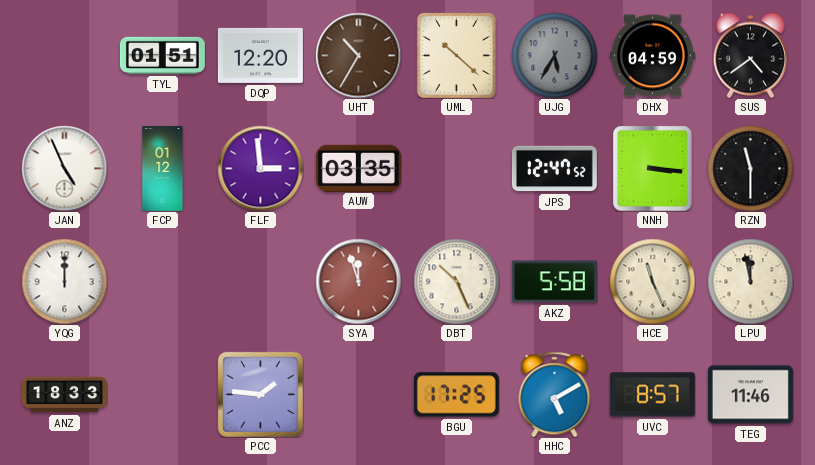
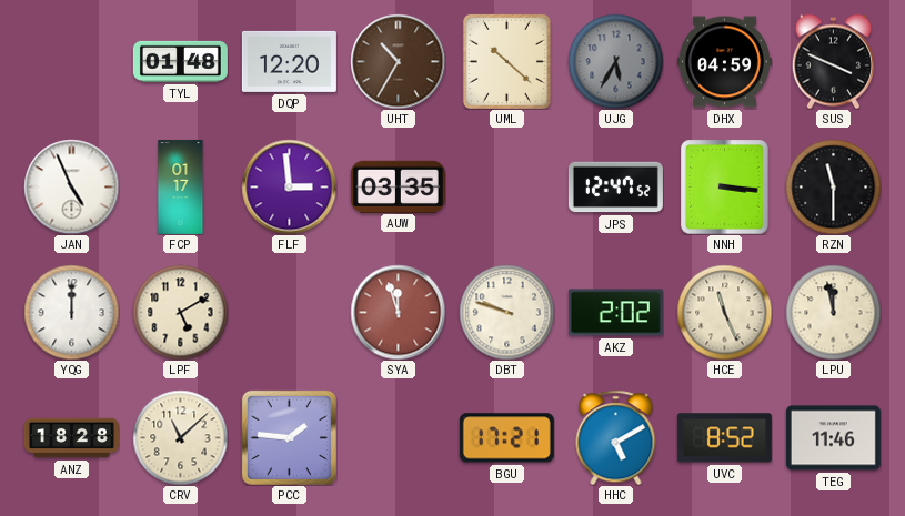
TYL: 01:51 -> 01:48 (180, 61)
SUS: 4:39 -> 3:49 (833, 61)
FCP: 01:12 -> 01:17 (181, 186)
LPF: none -> 5:10 (180, 312)
DBT: 10:26 -> 9:48 (506, 312)
AKZ: 5:58 -> 2:02 (615, 313)
ANZ: 18:33 -> 18:28 (71, 438)
CRV: none -> 11:08 (180, 437)
BGU: 17:25 -> 17:21 (506, 438)
UVC: 8:57 -> 8:52 (724, 438)
